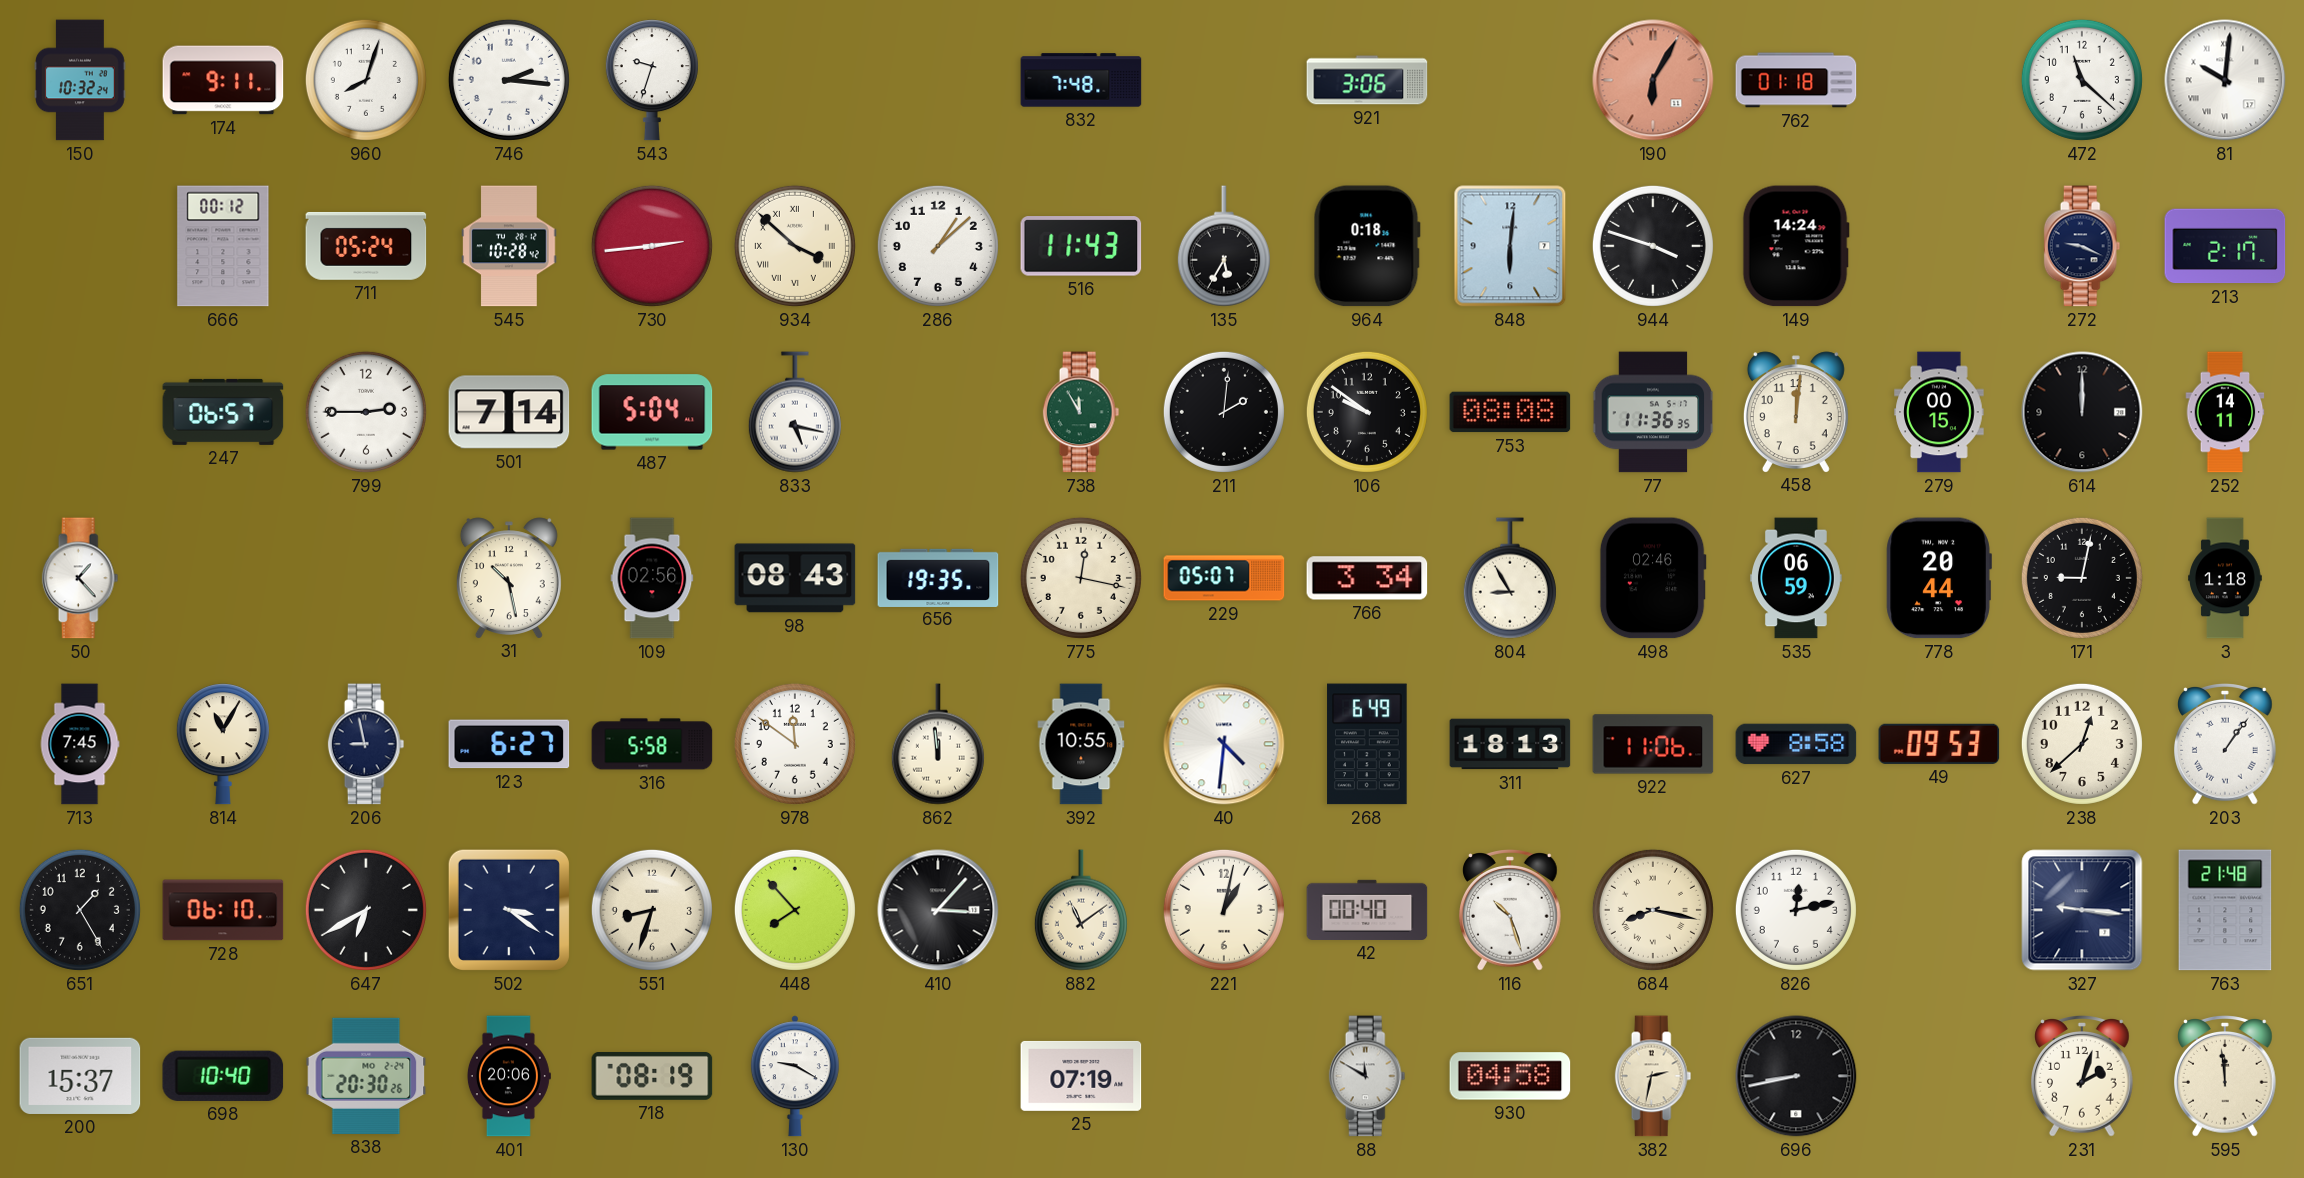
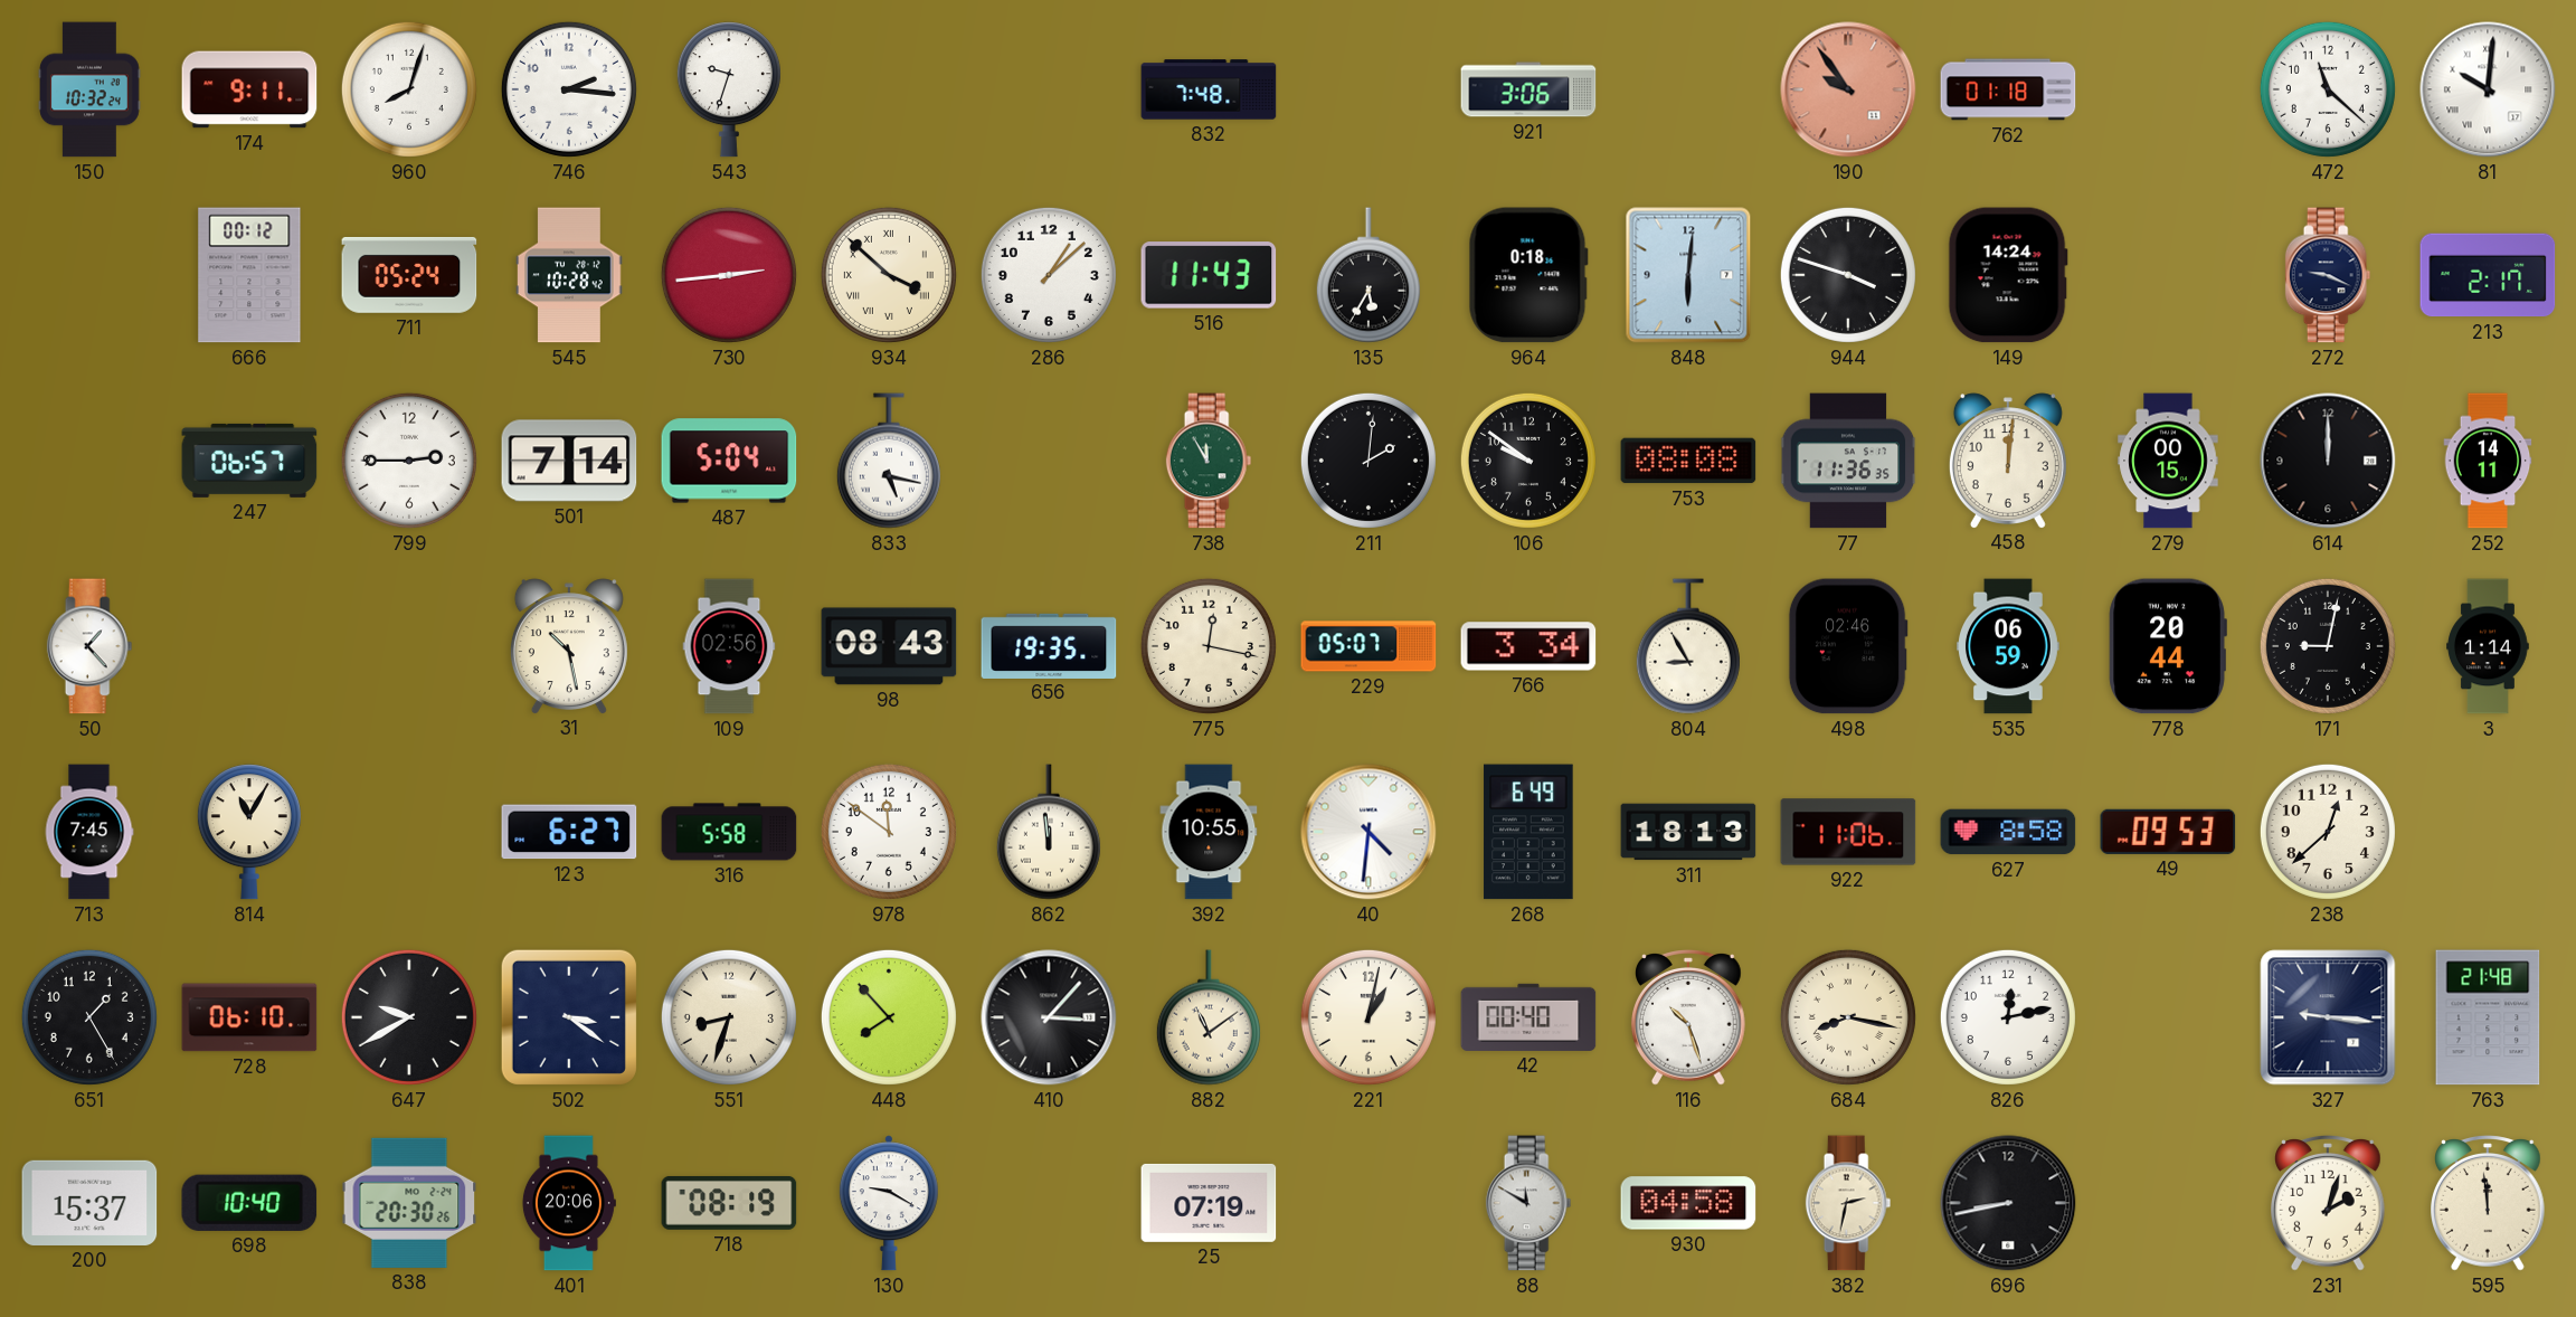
190: 6:05 -> 9:54 (1848, 89)
3: 1:18 -> 1:14 (2488, 646)
206: 8:58 -> none (366, 744)
203: 1:06 -> none (2226, 744)
647: 6:40 -> 9:40 (409, 1017)
